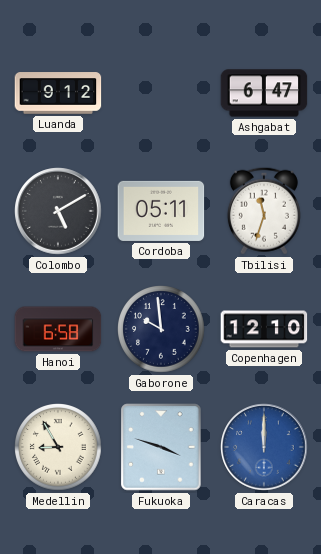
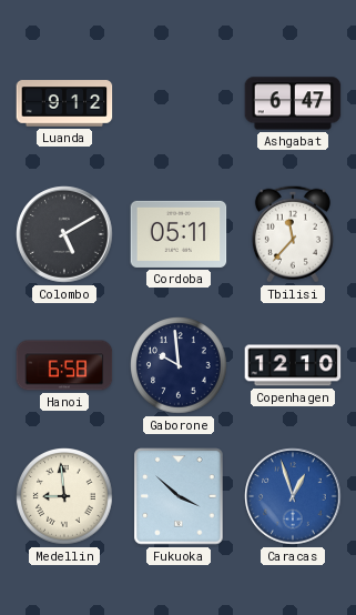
Tbilisi: 11:33 -> 11:37 (293, 234)
Medellin: 8:55 -> 8:59 (64, 496)
Fukuoka: 3:48 -> 3:52 (179, 496)
Caracas: 12:00 -> 12:57 (293, 496)
